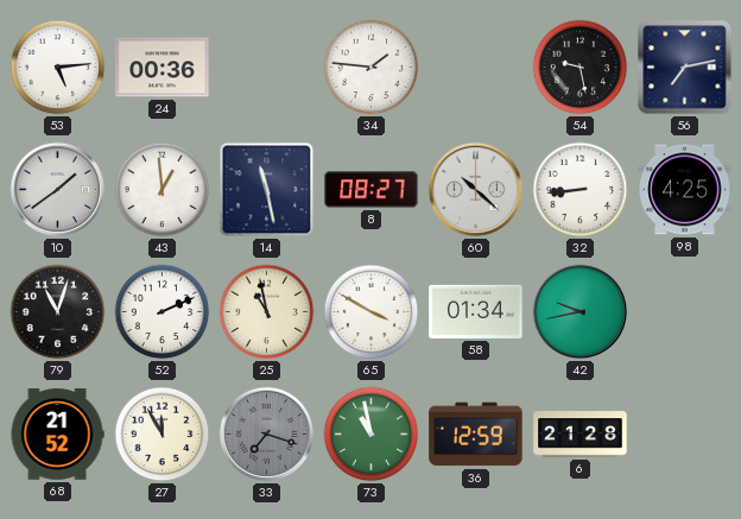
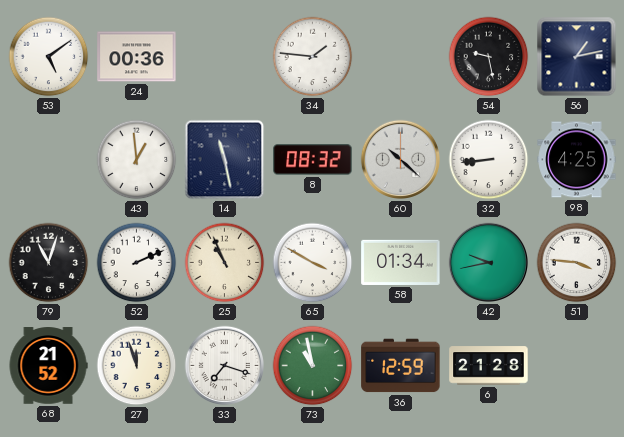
53: 5:14 -> 5:09 (49, 57)
56: 7:13 -> 1:13 (577, 57)
10: 1:39 -> none (58, 190)
8: 08:27 -> 08:32 (313, 160)
25: 10:58 -> 10:56 (225, 263)
51: none -> 3:46 (577, 263)
27: 11:55 -> 11:57 (137, 366)
33 dial: grey -> white (225, 366)
